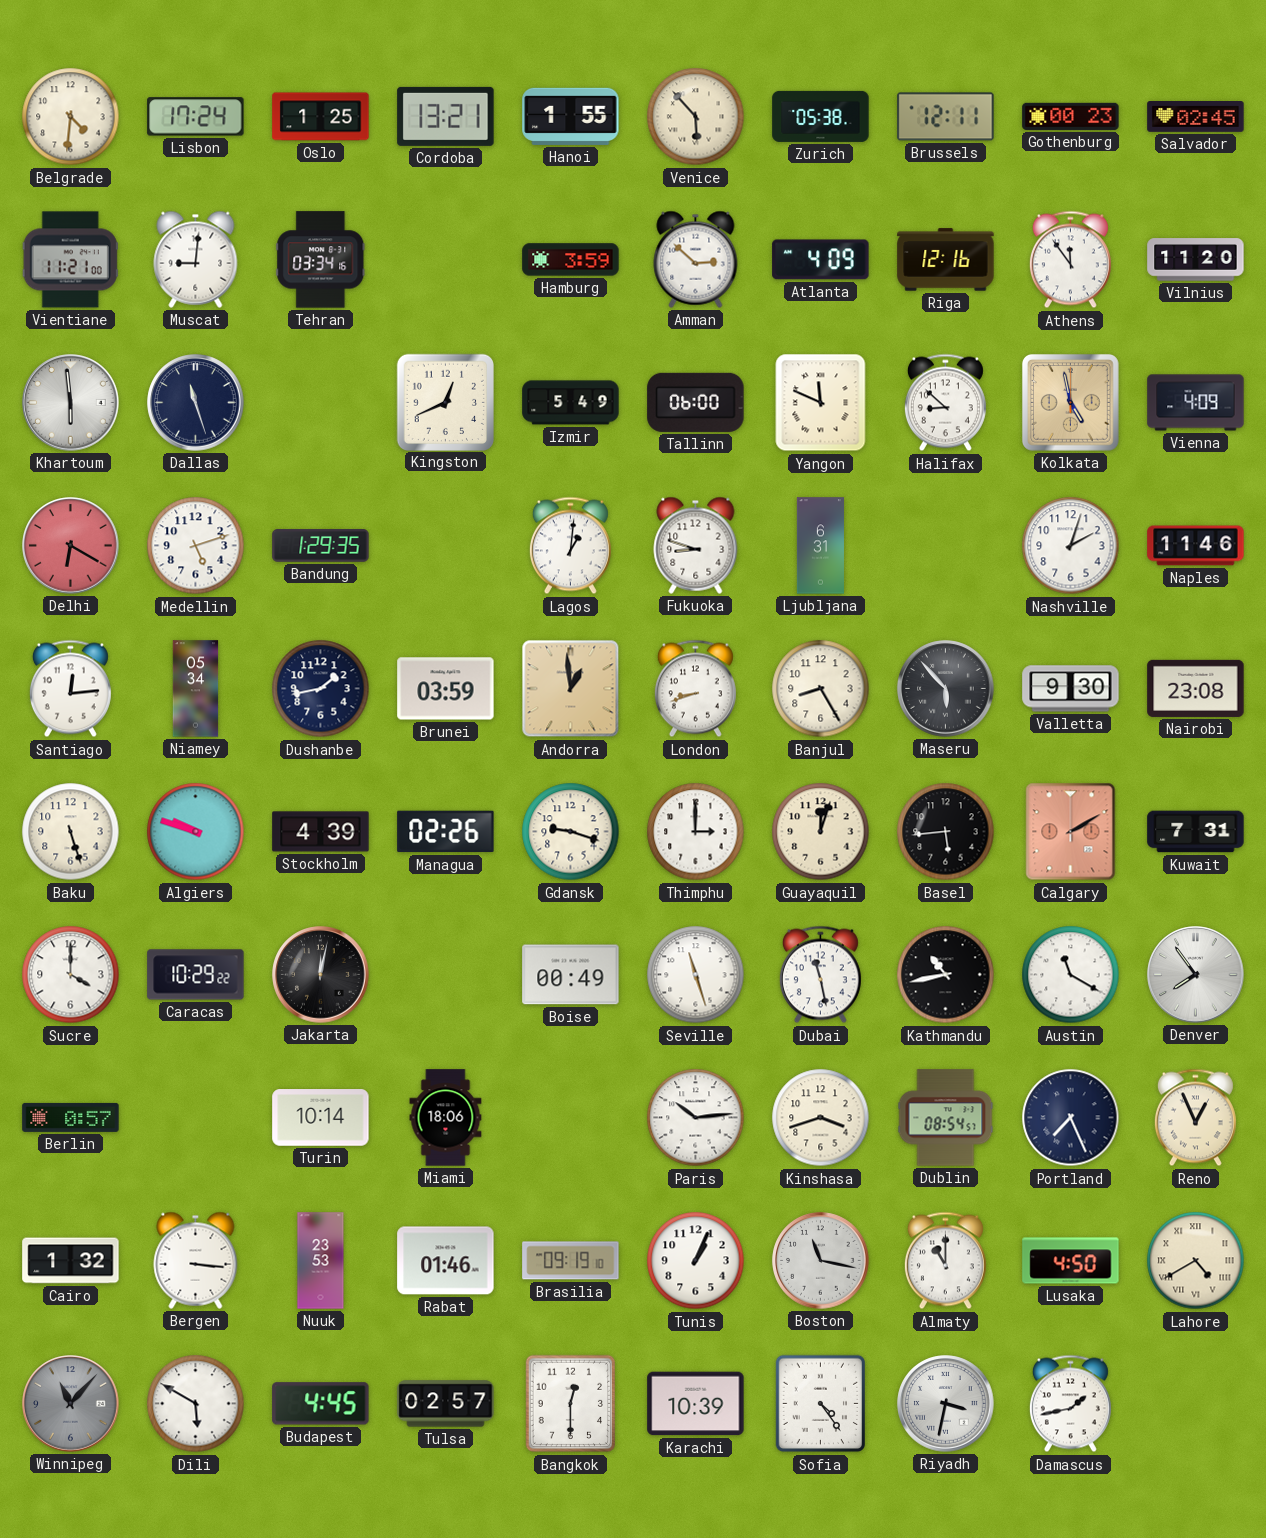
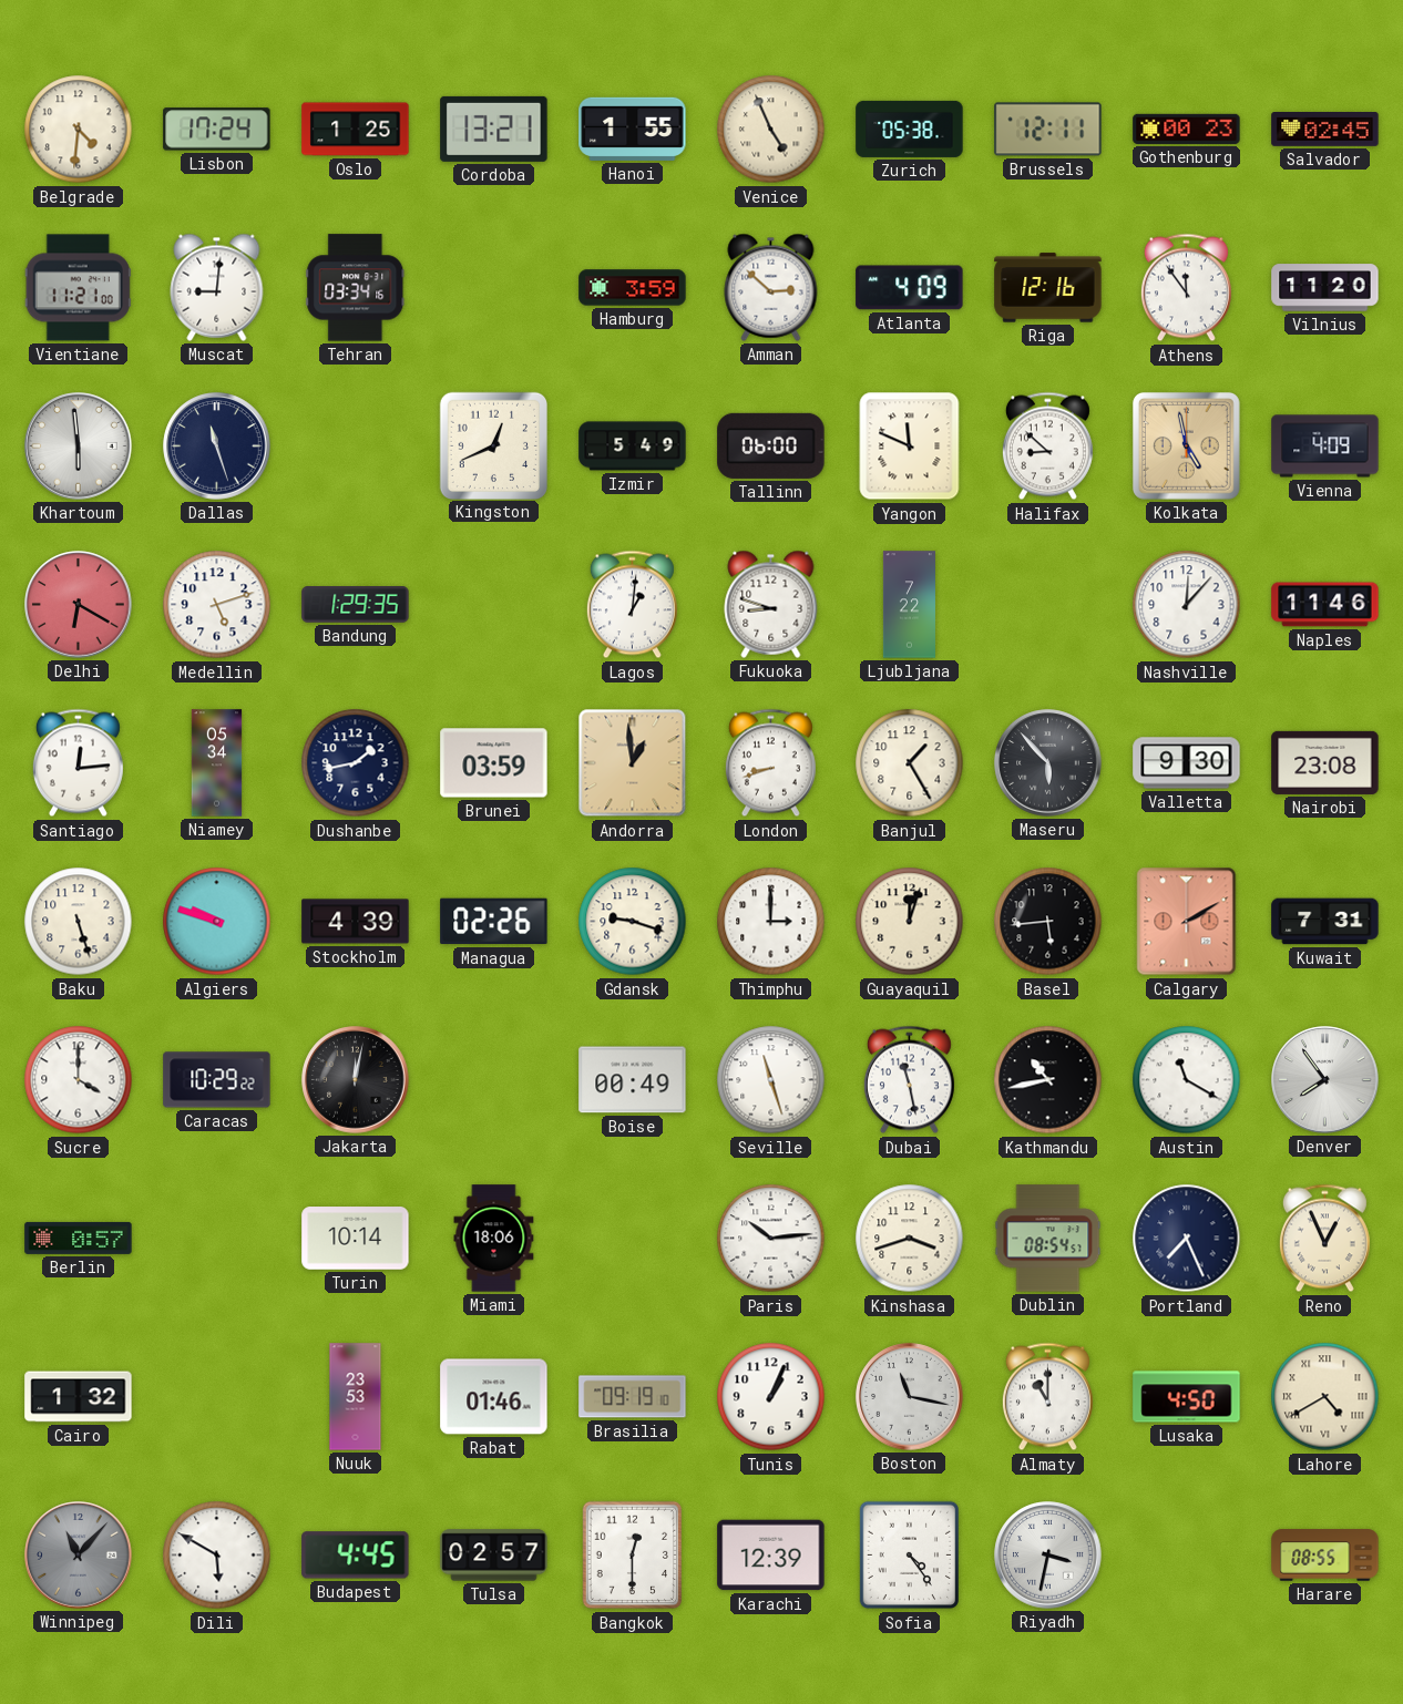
Venice: 5:53 -> 4:56 (771, 130)
Ljubljana: 6:31 -> 7:22 (909, 605)
Nashville: 2:03 -> 12:07 (1187, 605)
Banjul: 8:25 -> 1:25 (910, 763)
Bergen: 3:16 -> none (196, 1260)
Karachi: 10:39 -> 12:39 (771, 1556)
Damascus: 1:43 -> none (1070, 1404)
Harare: none -> 08:55 (1325, 1556)
